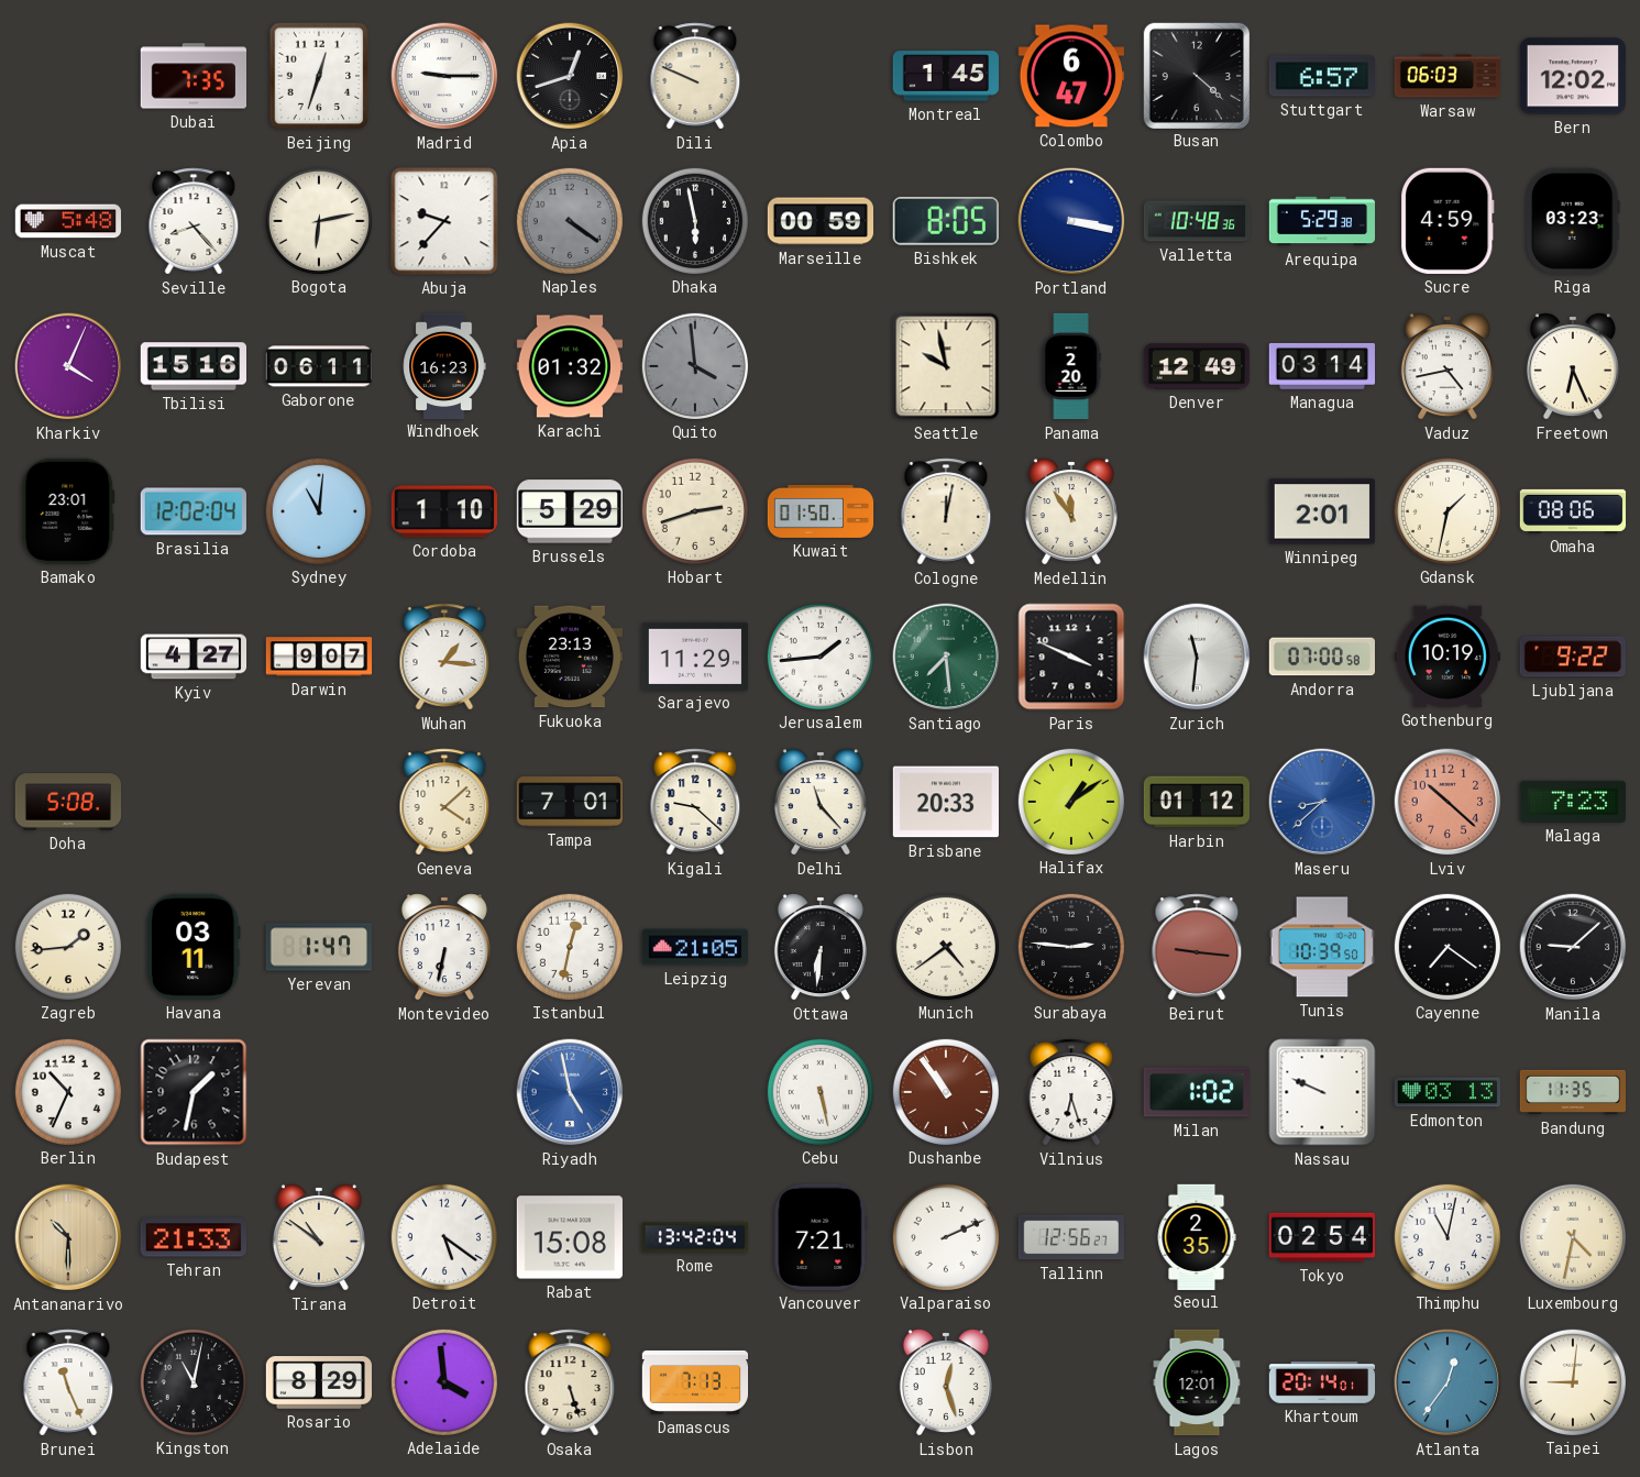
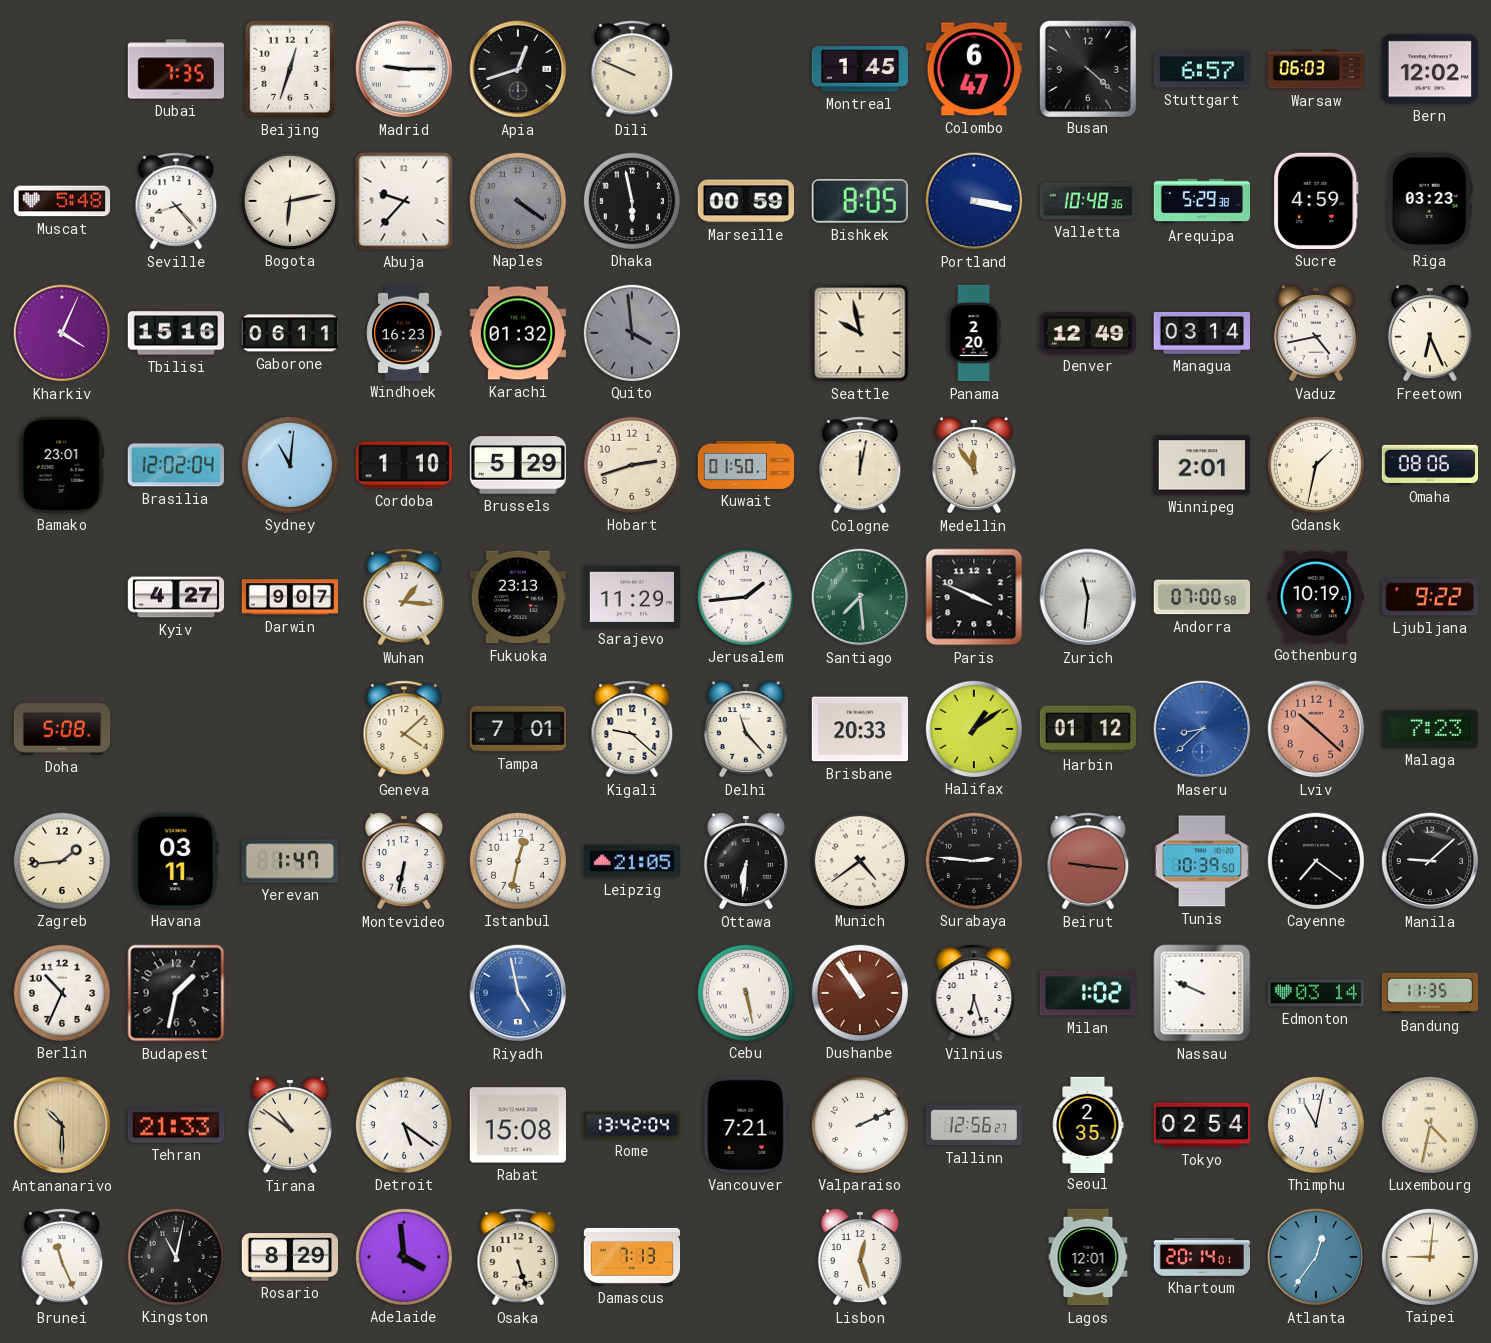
Edmonton: 03:13 -> 03:14 (1315, 993)
